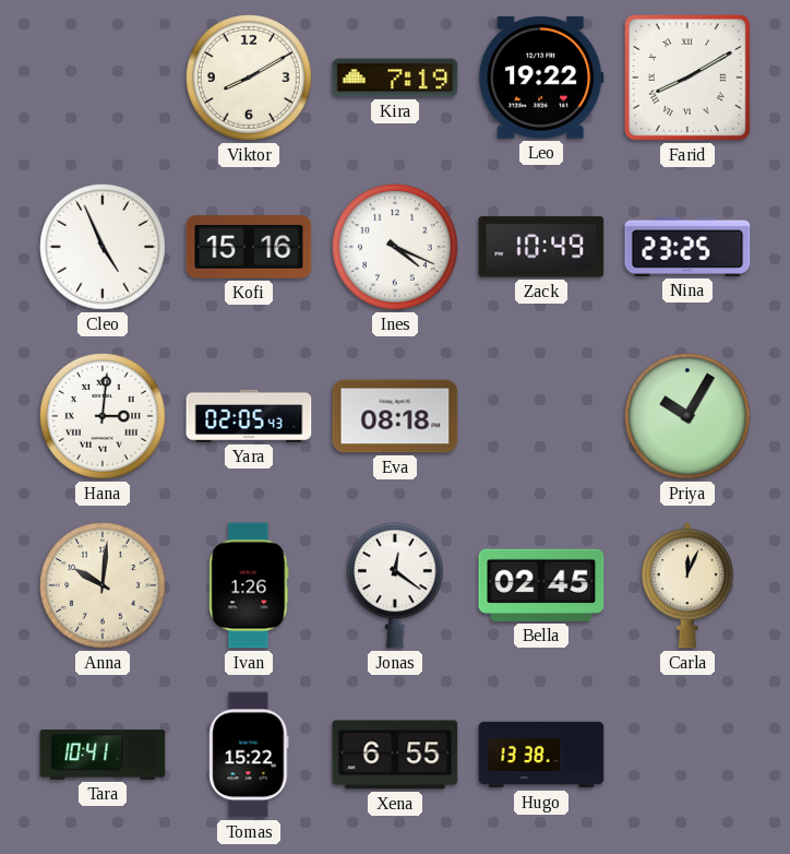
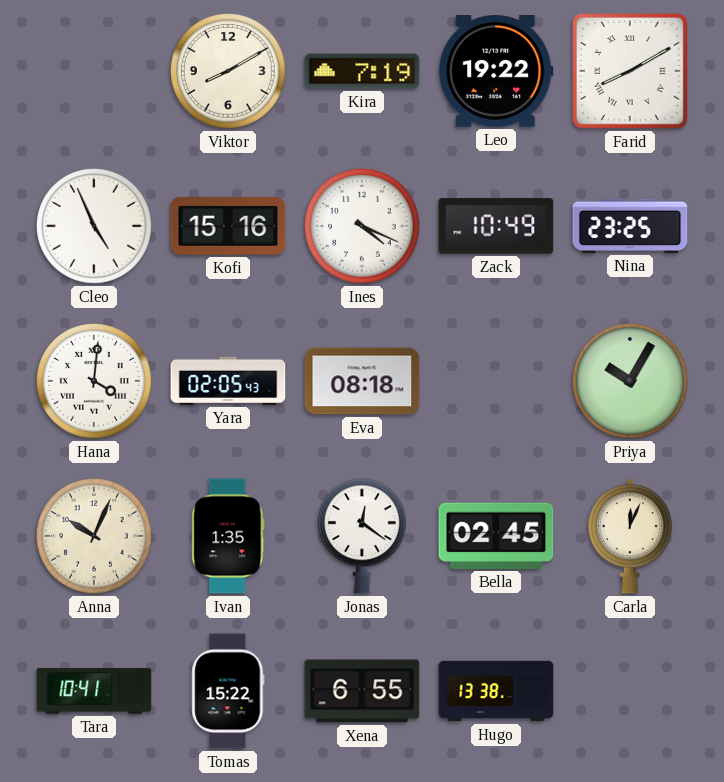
Hana: 3:01 -> 4:01 (95, 382)
Anna: 10:01 -> 10:04 (95, 537)
Ivan: 1:26 -> 1:35 (228, 536)
